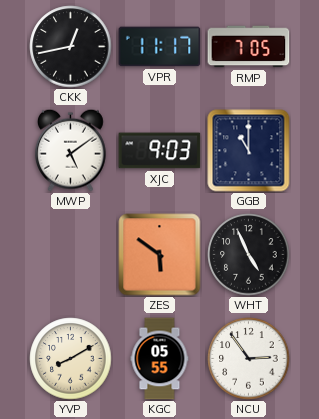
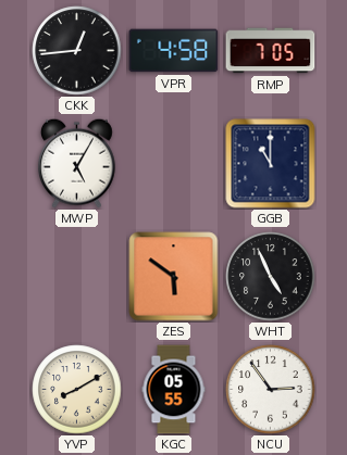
CKK: 12:43 -> 12:44 (77, 51)
VPR: 11:17 -> 4:58 (174, 51)
MWP: 5:09 -> 5:05 (76, 163)
XJC: 9:03 -> none (160, 151)
